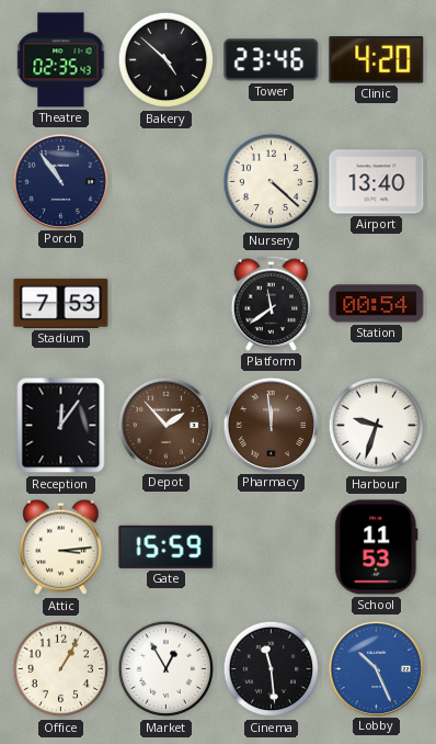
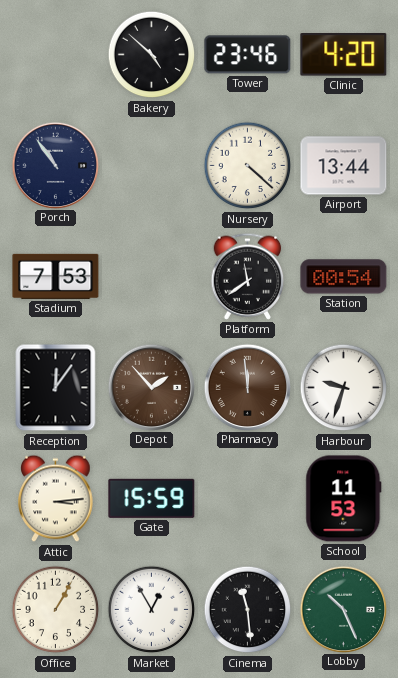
Theatre: 02:35 -> none (61, 60)
Airport: 13:40 -> 13:44 (344, 166)
Lobby dial: blue -> green (343, 609)
